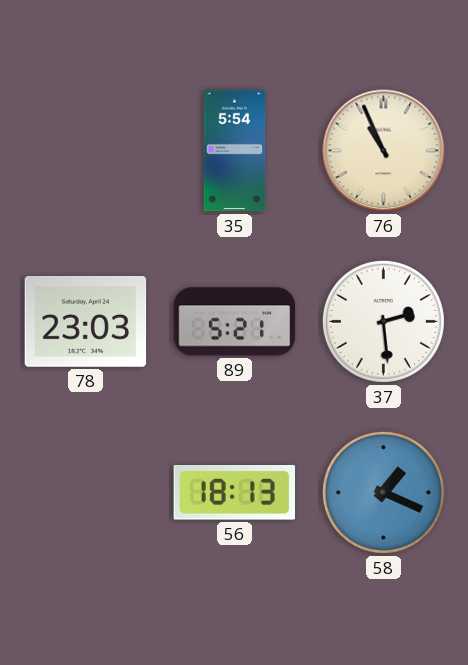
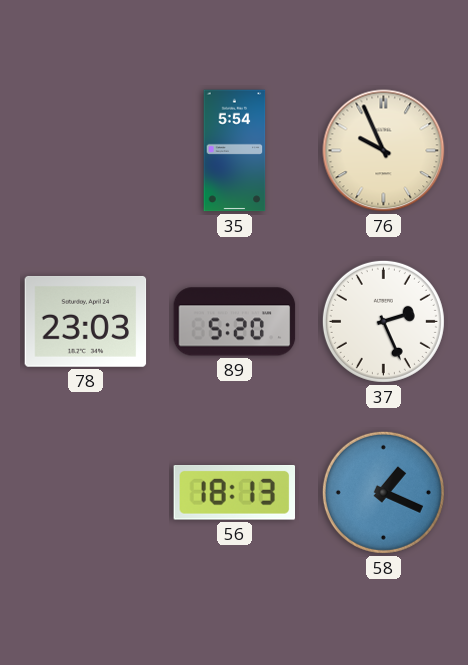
76: 10:56 -> 9:56 (384, 151)
89: 5:21 -> 5:20 (235, 322)
37: 2:29 -> 2:26 (383, 321)
